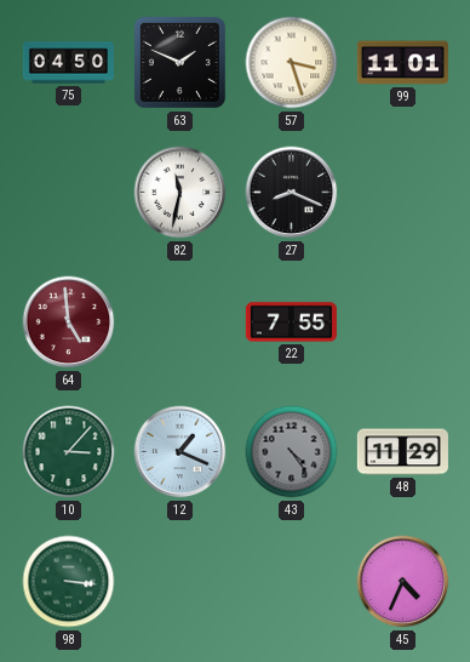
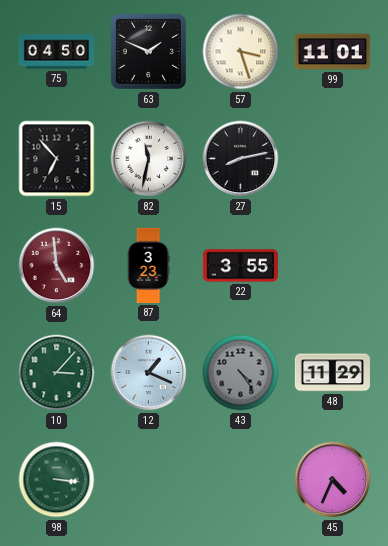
15: none -> 6:53 (57, 159)
27: 8:19 -> 8:13 (241, 159)
87: none -> 3:23 (148, 265)
22: 7:55 -> 3:55 (240, 266)
